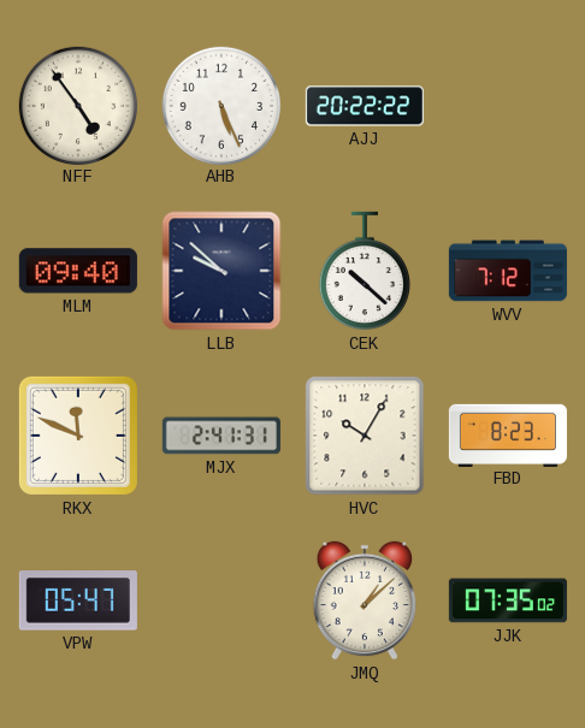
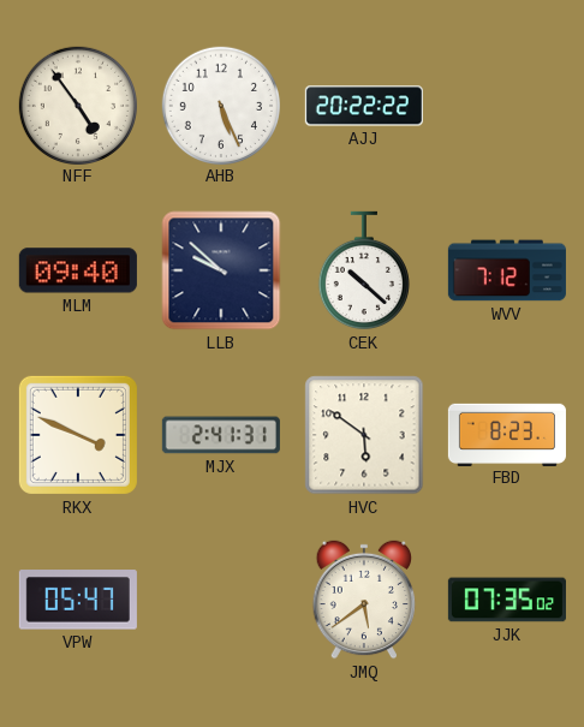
RKX: 11:49 -> 3:49 (78, 435)
HVC: 10:05 -> 5:51 (364, 435)
JMQ: 1:08 -> 5:39 (364, 600)
